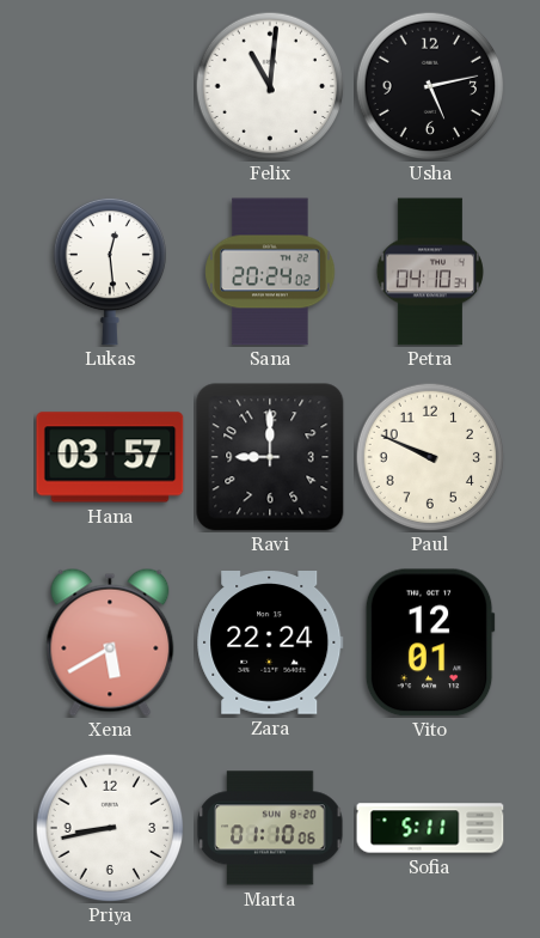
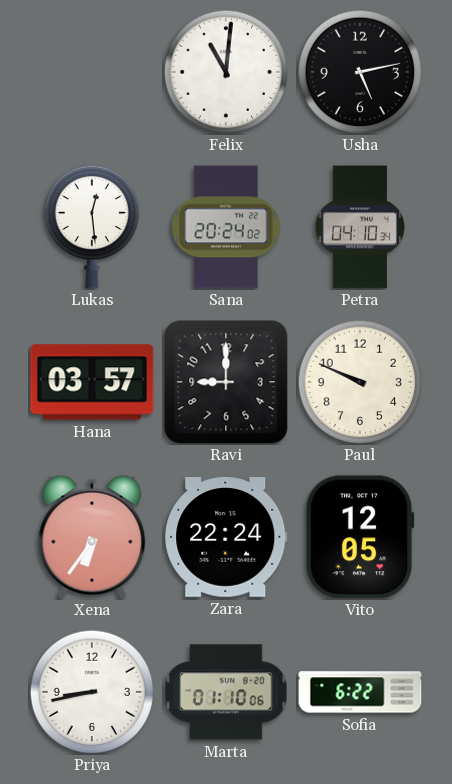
Xena: 5:40 -> 6:36 (92, 537)
Vito: 12:01 -> 12:05 (360, 537)
Sofia: 5:11 -> 6:22 (360, 692)
